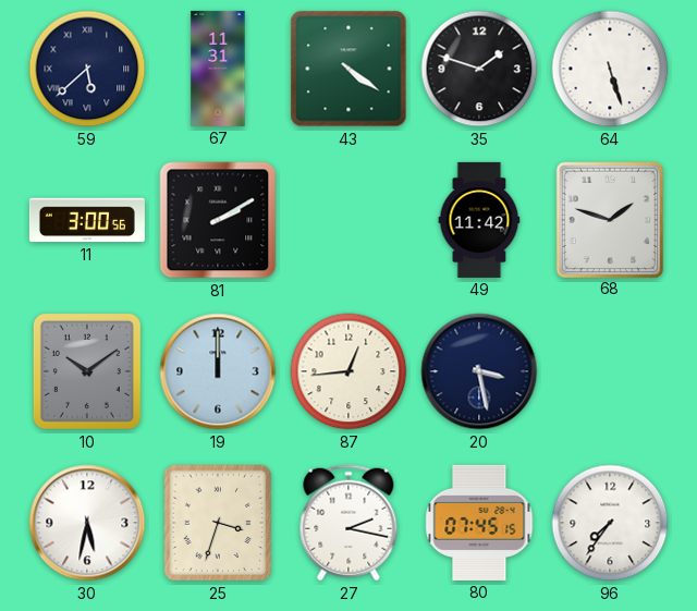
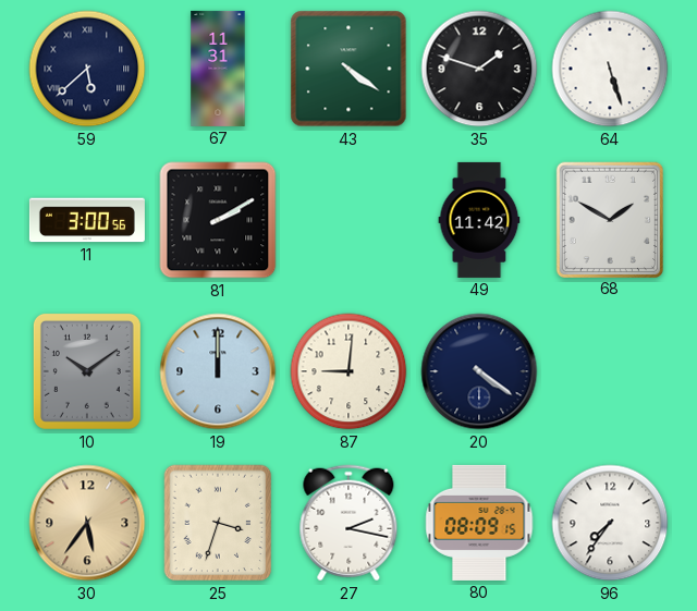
68: 1:48 -> 1:50 (609, 219)
87: 12:44 -> 9:01 (348, 371)
20: 3:28 -> 4:21 (479, 371)
30: 5:32 -> 5:36 (87, 523)
30 dial: white -> champagne (87, 523)
80: 07:45 -> 08:09 (479, 523)
